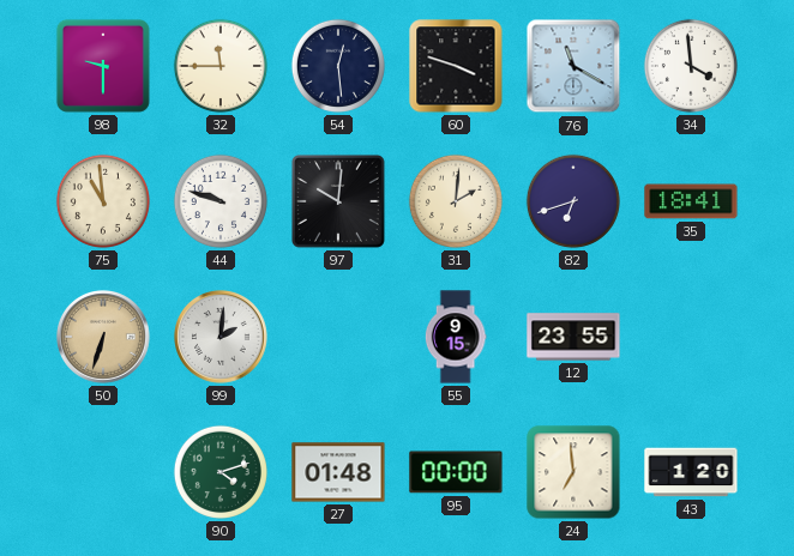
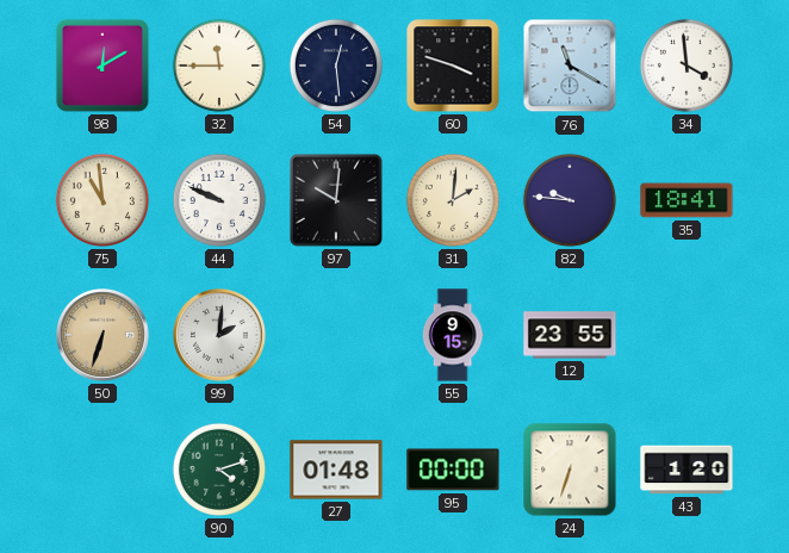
98: 9:30 -> 12:10 (102, 66)
44: 9:48 -> 9:49 (219, 200)
82: 6:42 -> 9:46 (570, 200)
24: 6:59 -> 6:33 (570, 470)
